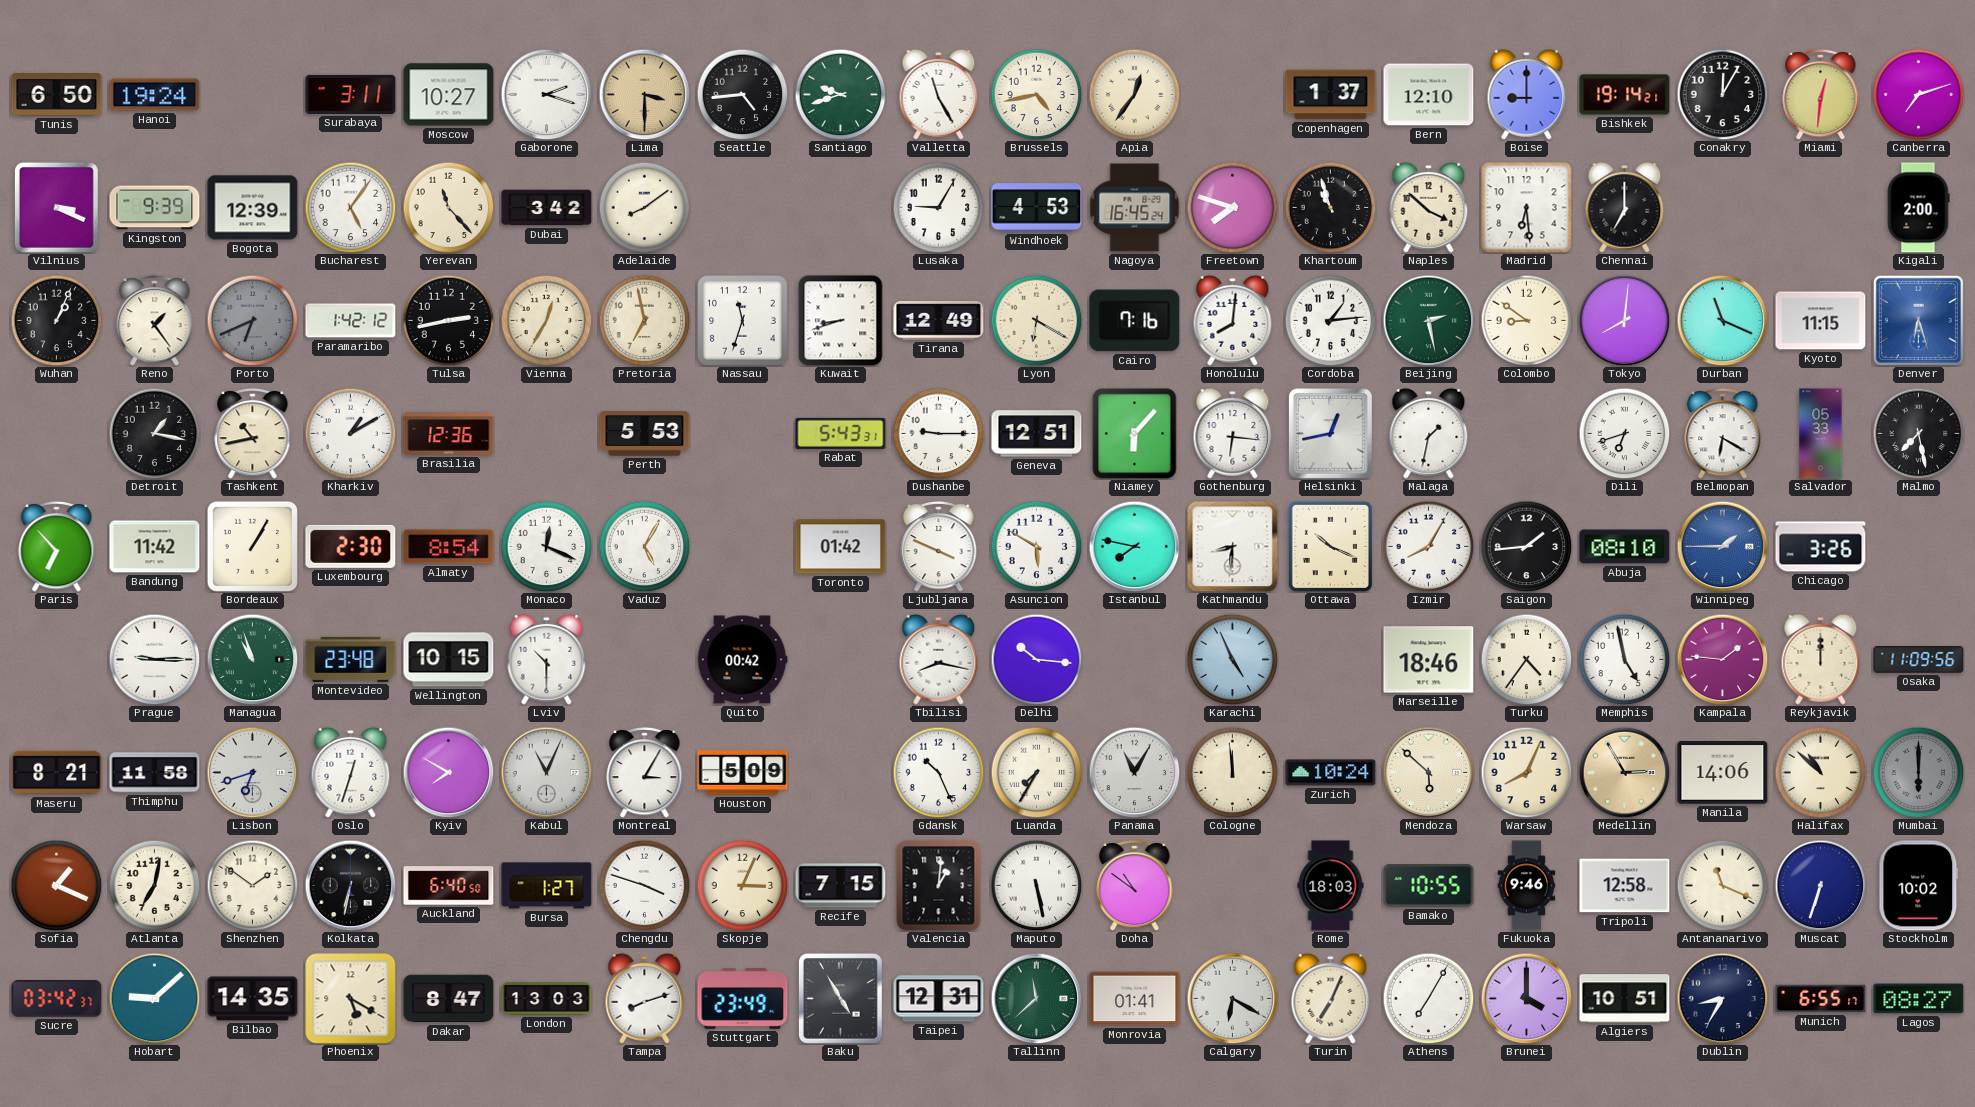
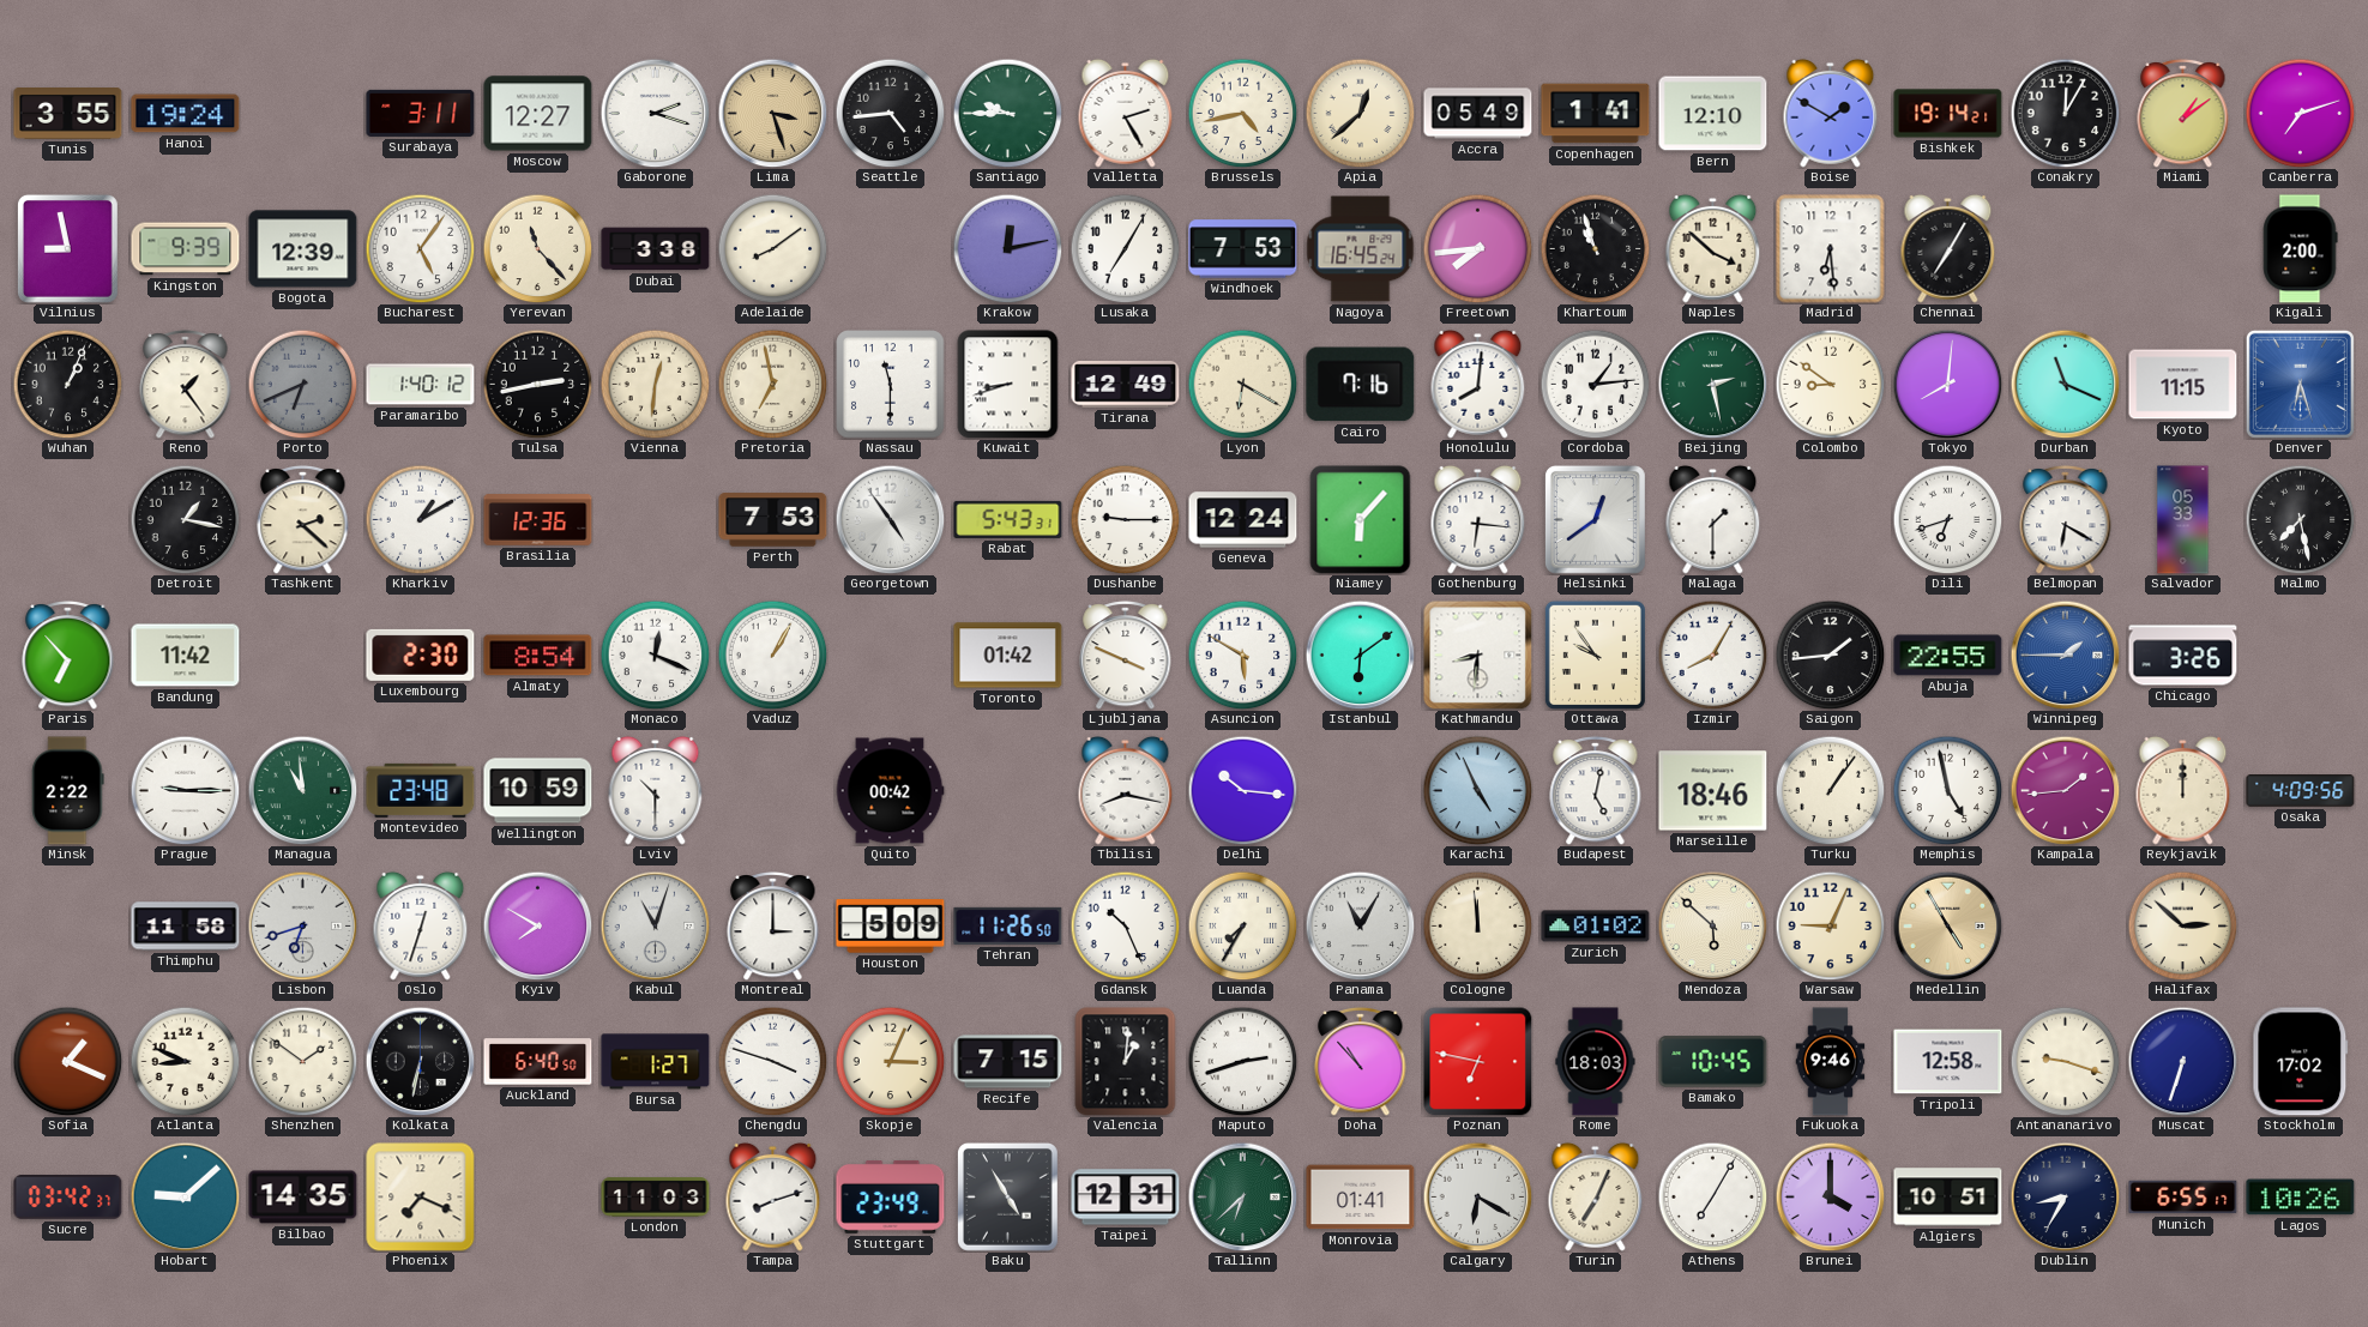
Tunis: 6:50 -> 3:55 (68, 114)
Moscow: 10:27 -> 12:27 (538, 114)
Lima: 3:30 -> 3:27 (772, 113)
Santiago: 9:42 -> 9:45 (1007, 113)
Valletta: 11:25 -> 2:25 (1126, 113)
Apia: 12:36 -> 12:38 (1360, 113)
Accra: none -> 05:49 (1478, 114)
Copenhagen: 1:37 -> 1:41 (1596, 114)
Boise: 9:00 -> 1:50 (1831, 113)
Miami: 12:31 -> 1:09 (2183, 113)
Vilnius: 3:19 -> 8:58 (67, 248)
Dubai: 3:42 -> 3:38 (656, 249)
Krakow: none -> 12:13 (1007, 248)
Lusaka: 9:05 -> 7:05 (1125, 248)
Windhoek: 4:53 -> 7:53 (1243, 249)
Freetown: 7:48 -> 7:44 (1477, 248)
Chennai: 7:00 -> 7:05 (1948, 248)
Paramaribo: 1:42 -> 1:40 (421, 385)
Vienna: 12:35 -> 12:31 (655, 384)
Nassau: 11:33 -> 11:30 (891, 385)
Tashkent: 10:43 -> 2:22 (303, 519)
Perth: 5:53 -> 7:53 (773, 520)
Georgetown: none -> 4:54 (890, 519)
Geneva: 12:51 -> 12:24 (1243, 520)
Helsinki: 12:43 -> 12:39 (1595, 519)
Malaga: 1:32 -> 1:30 (1713, 519)
Bordeaux: 1:05 -> none (252, 546)
Vaduz: 5:05 -> 1:05 (772, 655)
Istanbul: 7:47 -> 6:09 (1360, 655)
Ottawa: 10:19 -> 9:54 (1595, 655)
Abuja: 08:10 -> 22:55 (1948, 656)
Minsk: none -> 2:22 (68, 791)
Managua: 10:57 -> 10:59 (302, 790)
Wellington: 10:15 -> 10:59 (538, 791)
Budapest: none -> 5:02 (1596, 790)
Turku: 4:36 -> 1:06 (1830, 790)
Kampala: 1:46 -> 1:44 (2065, 790)
Osaka: 11:09 -> 4:09 (2301, 791)
Maseru: 8:21 -> none (57, 773)
Kabul: 11:04 -> 11:03 (655, 925)
Montreal: 3:05 -> 3:00 (773, 925)
Tehran: none -> 11:26 (1008, 925)
Zurich: 10:24 -> 01:02 (1596, 927)
Warsaw: 8:04 -> 9:04 (1830, 925)
Medellin: 2:55 -> 4:55 (1947, 925)
Manila: 14:06 -> none (1723, 773)
Halifax: 10:52 -> 2:52 (2182, 925)
Mumbai: 6:00 -> none (1918, 772)
Atlanta: 7:02 -> 8:49 (185, 1061)
Maputo: 5:28 -> 2:42 (1242, 1061)
Doha: 10:51 -> 10:53 (1361, 1061)
Poznan: none -> 6:47 (1477, 1061)
Bamako: 10:55 -> 10:45 (1713, 1062)
Antananarivo: 11:19 -> 9:18 (2065, 1061)
Stockholm: 10:02 -> 17:02 (2301, 1062)
Phoenix: 5:20 -> 7:19 (421, 1198)
Dakar: 8:47 -> none (449, 999)
London: 13:03 -> 11:03 (656, 1198)
Tallinn: 11:38 -> 6:38 (1242, 1196)
Lagos: 08:27 -> 10:26 (2301, 1198)
